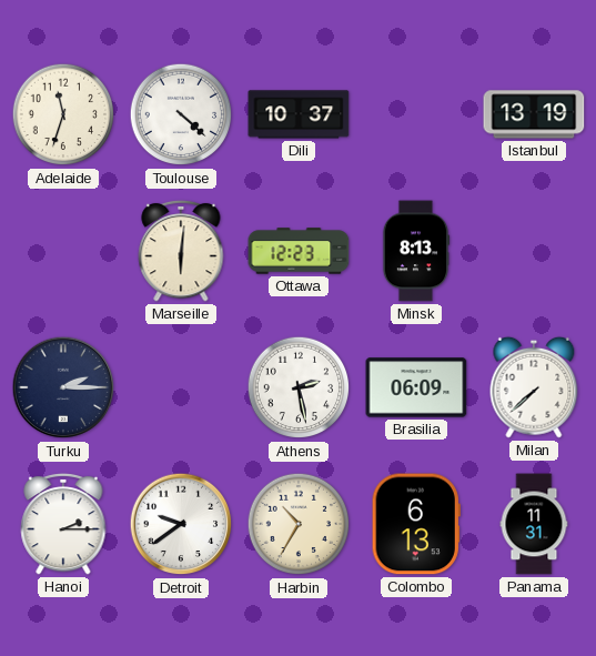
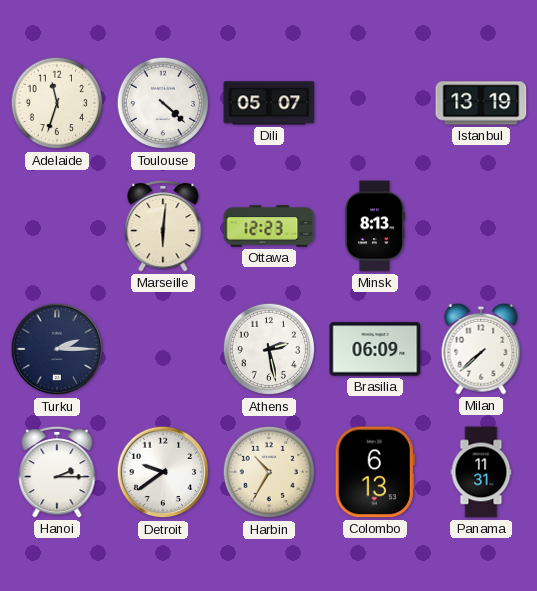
Dili: 10:37 -> 05:07 (269, 103)
